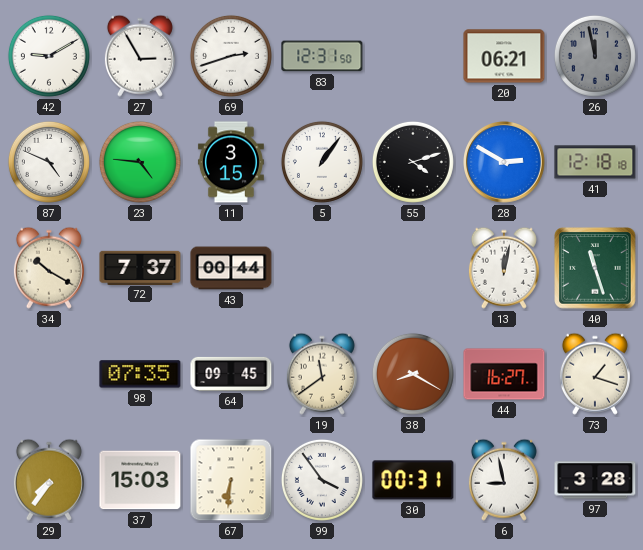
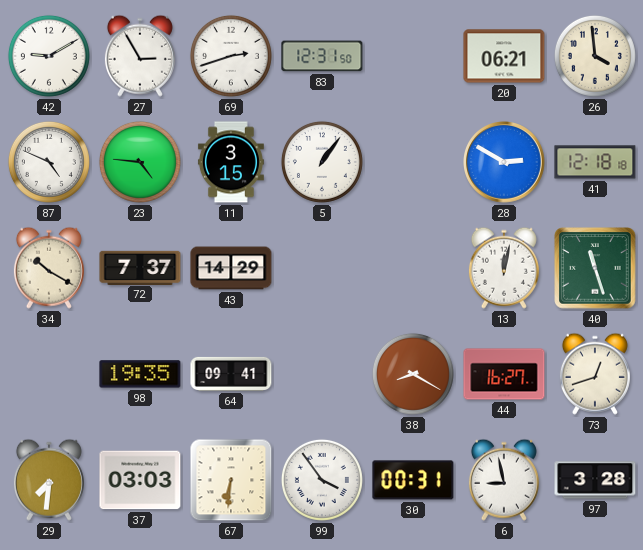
26: 11:58 -> 3:59 (595, 56)
26 dial: grey -> cream (595, 56)
55: 4:12 -> none (413, 162)
43: 00:44 -> 14:29 (231, 268)
98: 07:35 -> 19:35 (140, 374)
64: 09:45 -> 09:41 (231, 374)
19: 11:39 -> none (322, 374)
73: 1:18 -> 12:42 (595, 374)
29: 7:36 -> 7:31 (49, 480)
37: 15:03 -> 03:03 (140, 480)
